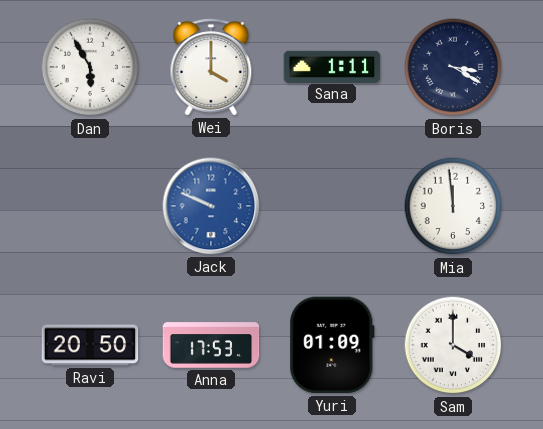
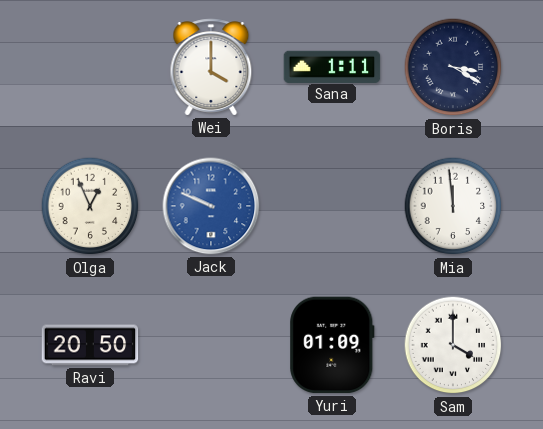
Dan: 5:55 -> none (90, 67)
Olga: none -> 12:56 (90, 206)
Anna: 17:53 -> none (211, 345)
